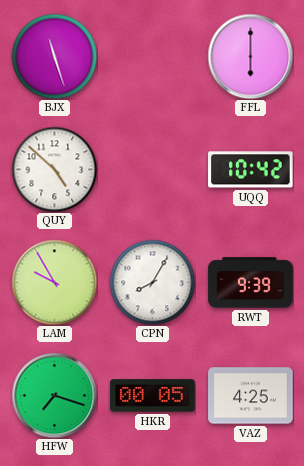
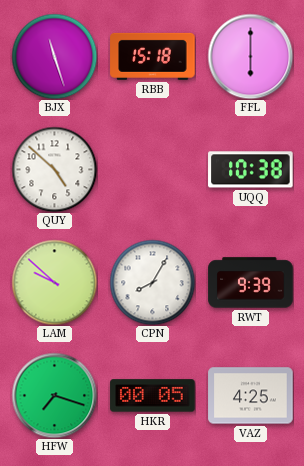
RBB: none -> 15:18 (153, 56)
UQQ: 10:42 -> 10:38 (251, 170)
LAM: 9:55 -> 9:52 (54, 282)
